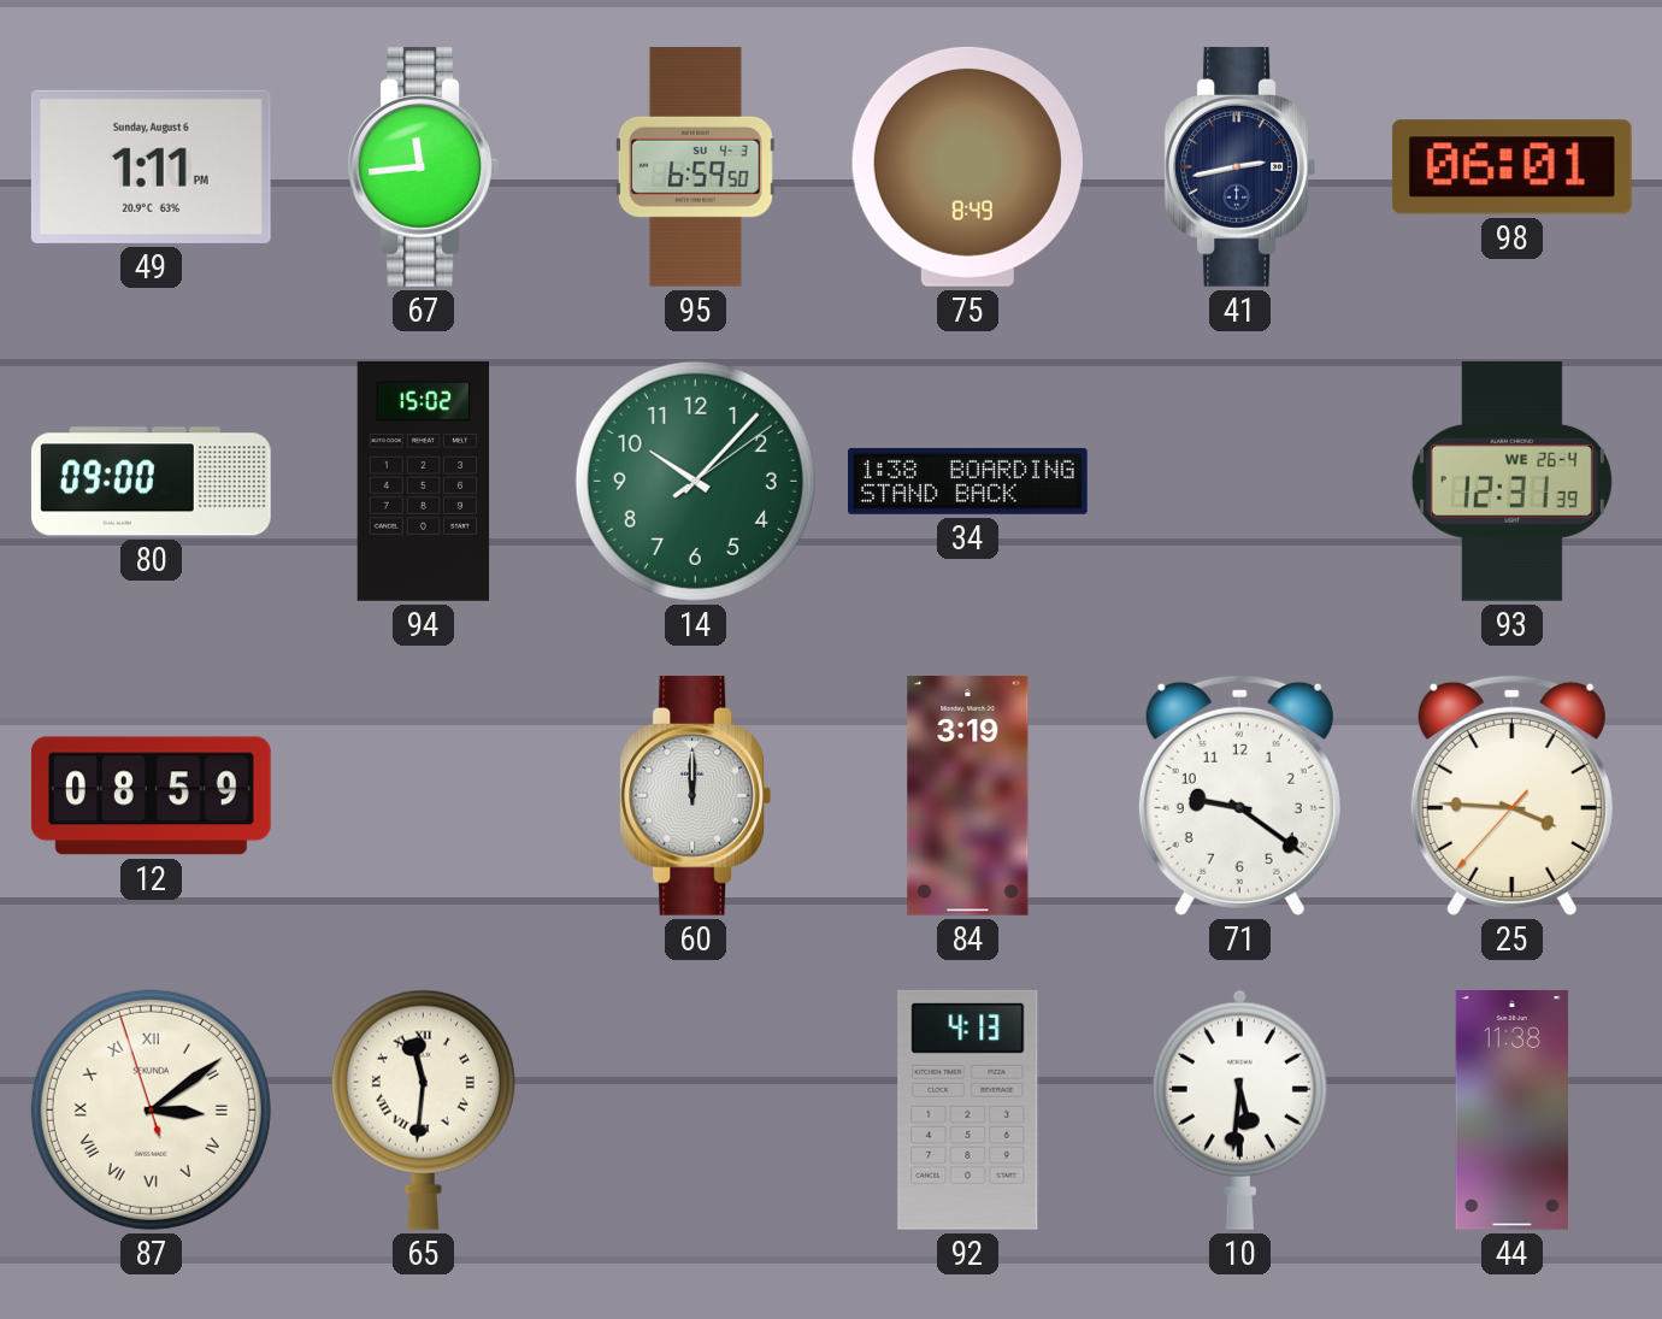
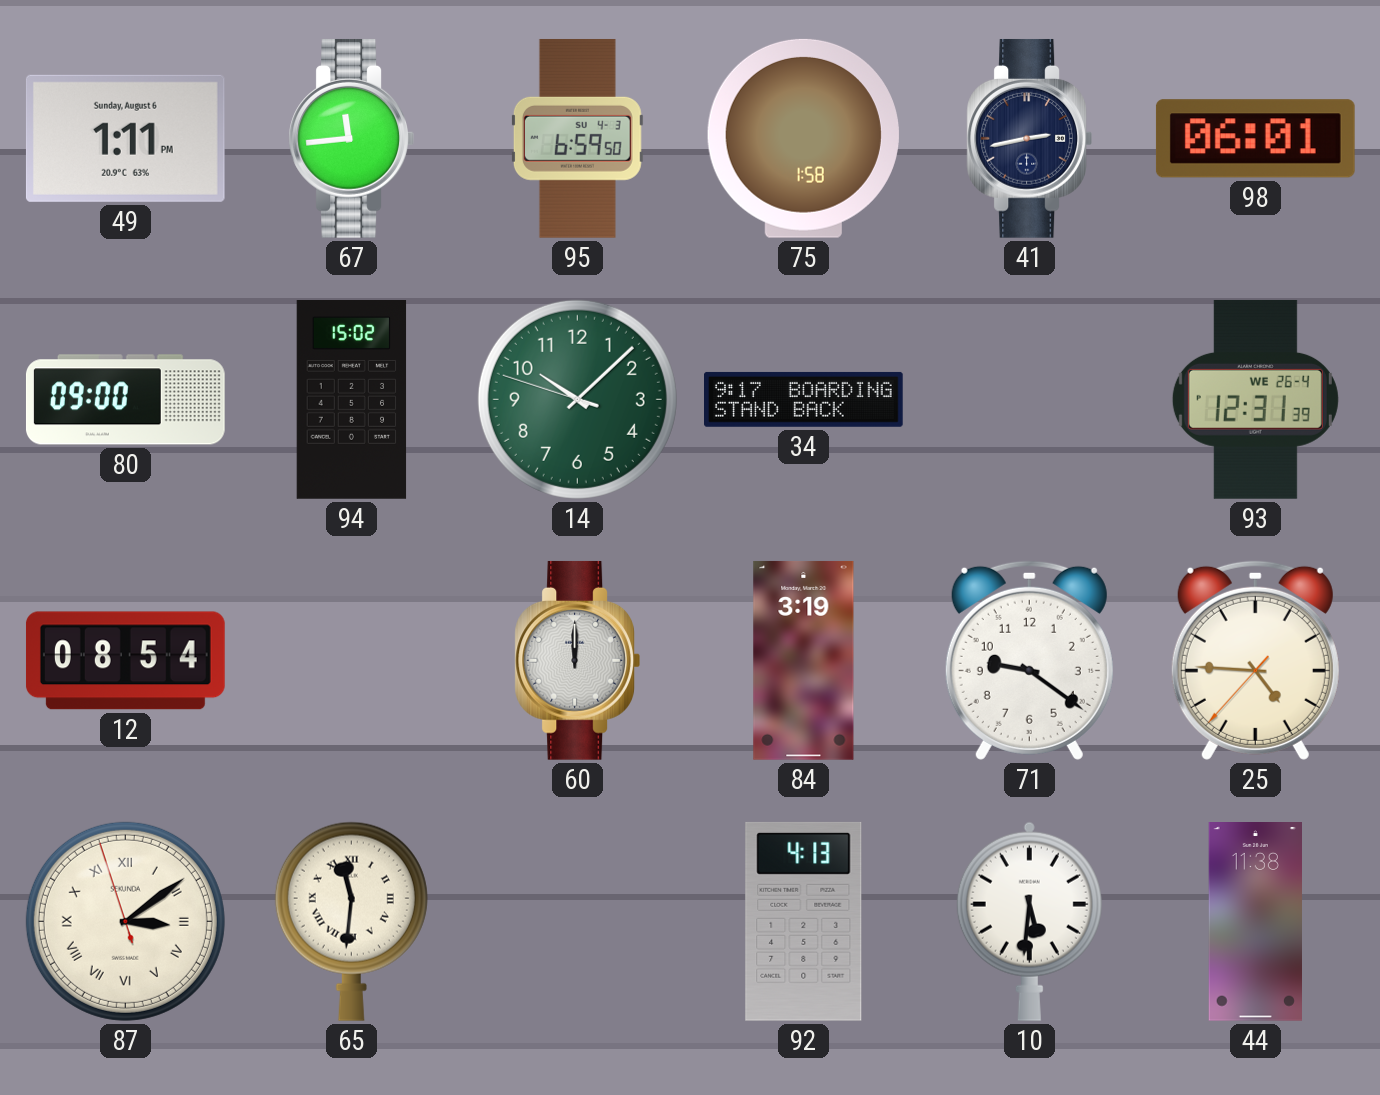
75: 8:49 -> 1:58 (803, 138)
14: 10:07:09 -> 10:07:48 (577, 399)
34: 1:38 -> 9:17 (804, 399)
12: 08:59 -> 08:54 (125, 661)
25: 3:45 -> 4:45 (1255, 660)
